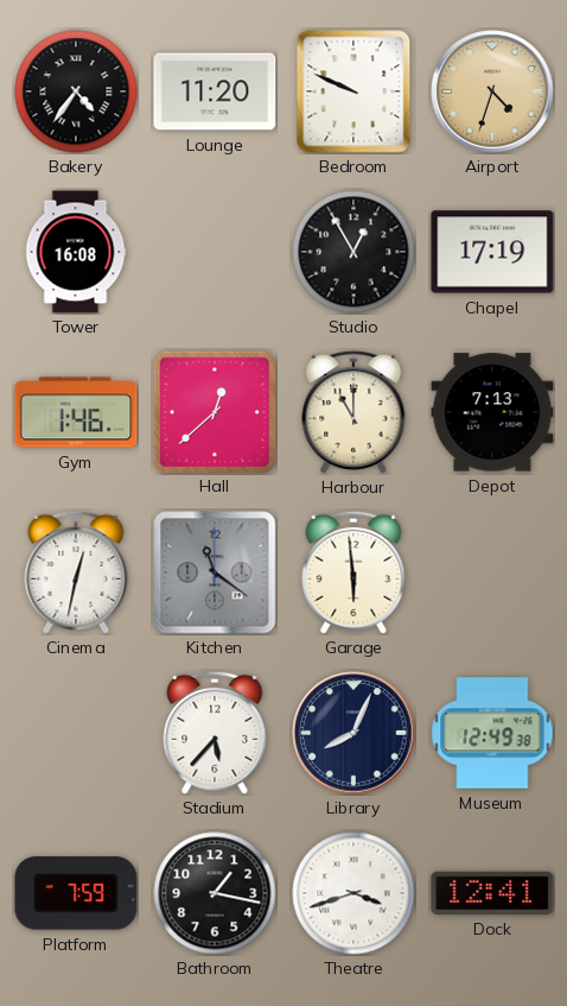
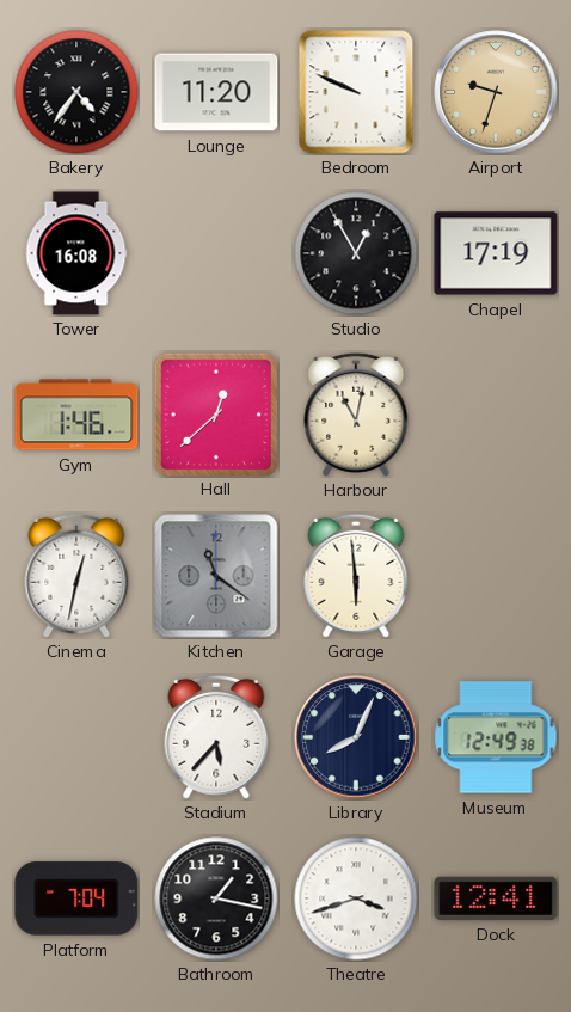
Airport: 4:33 -> 9:33 (496, 92)
Harbour: 11:00 -> 11:02 (356, 415)
Depot: 7:13 -> none (492, 412)
Platform: 7:59 -> 7:04 (76, 898)
